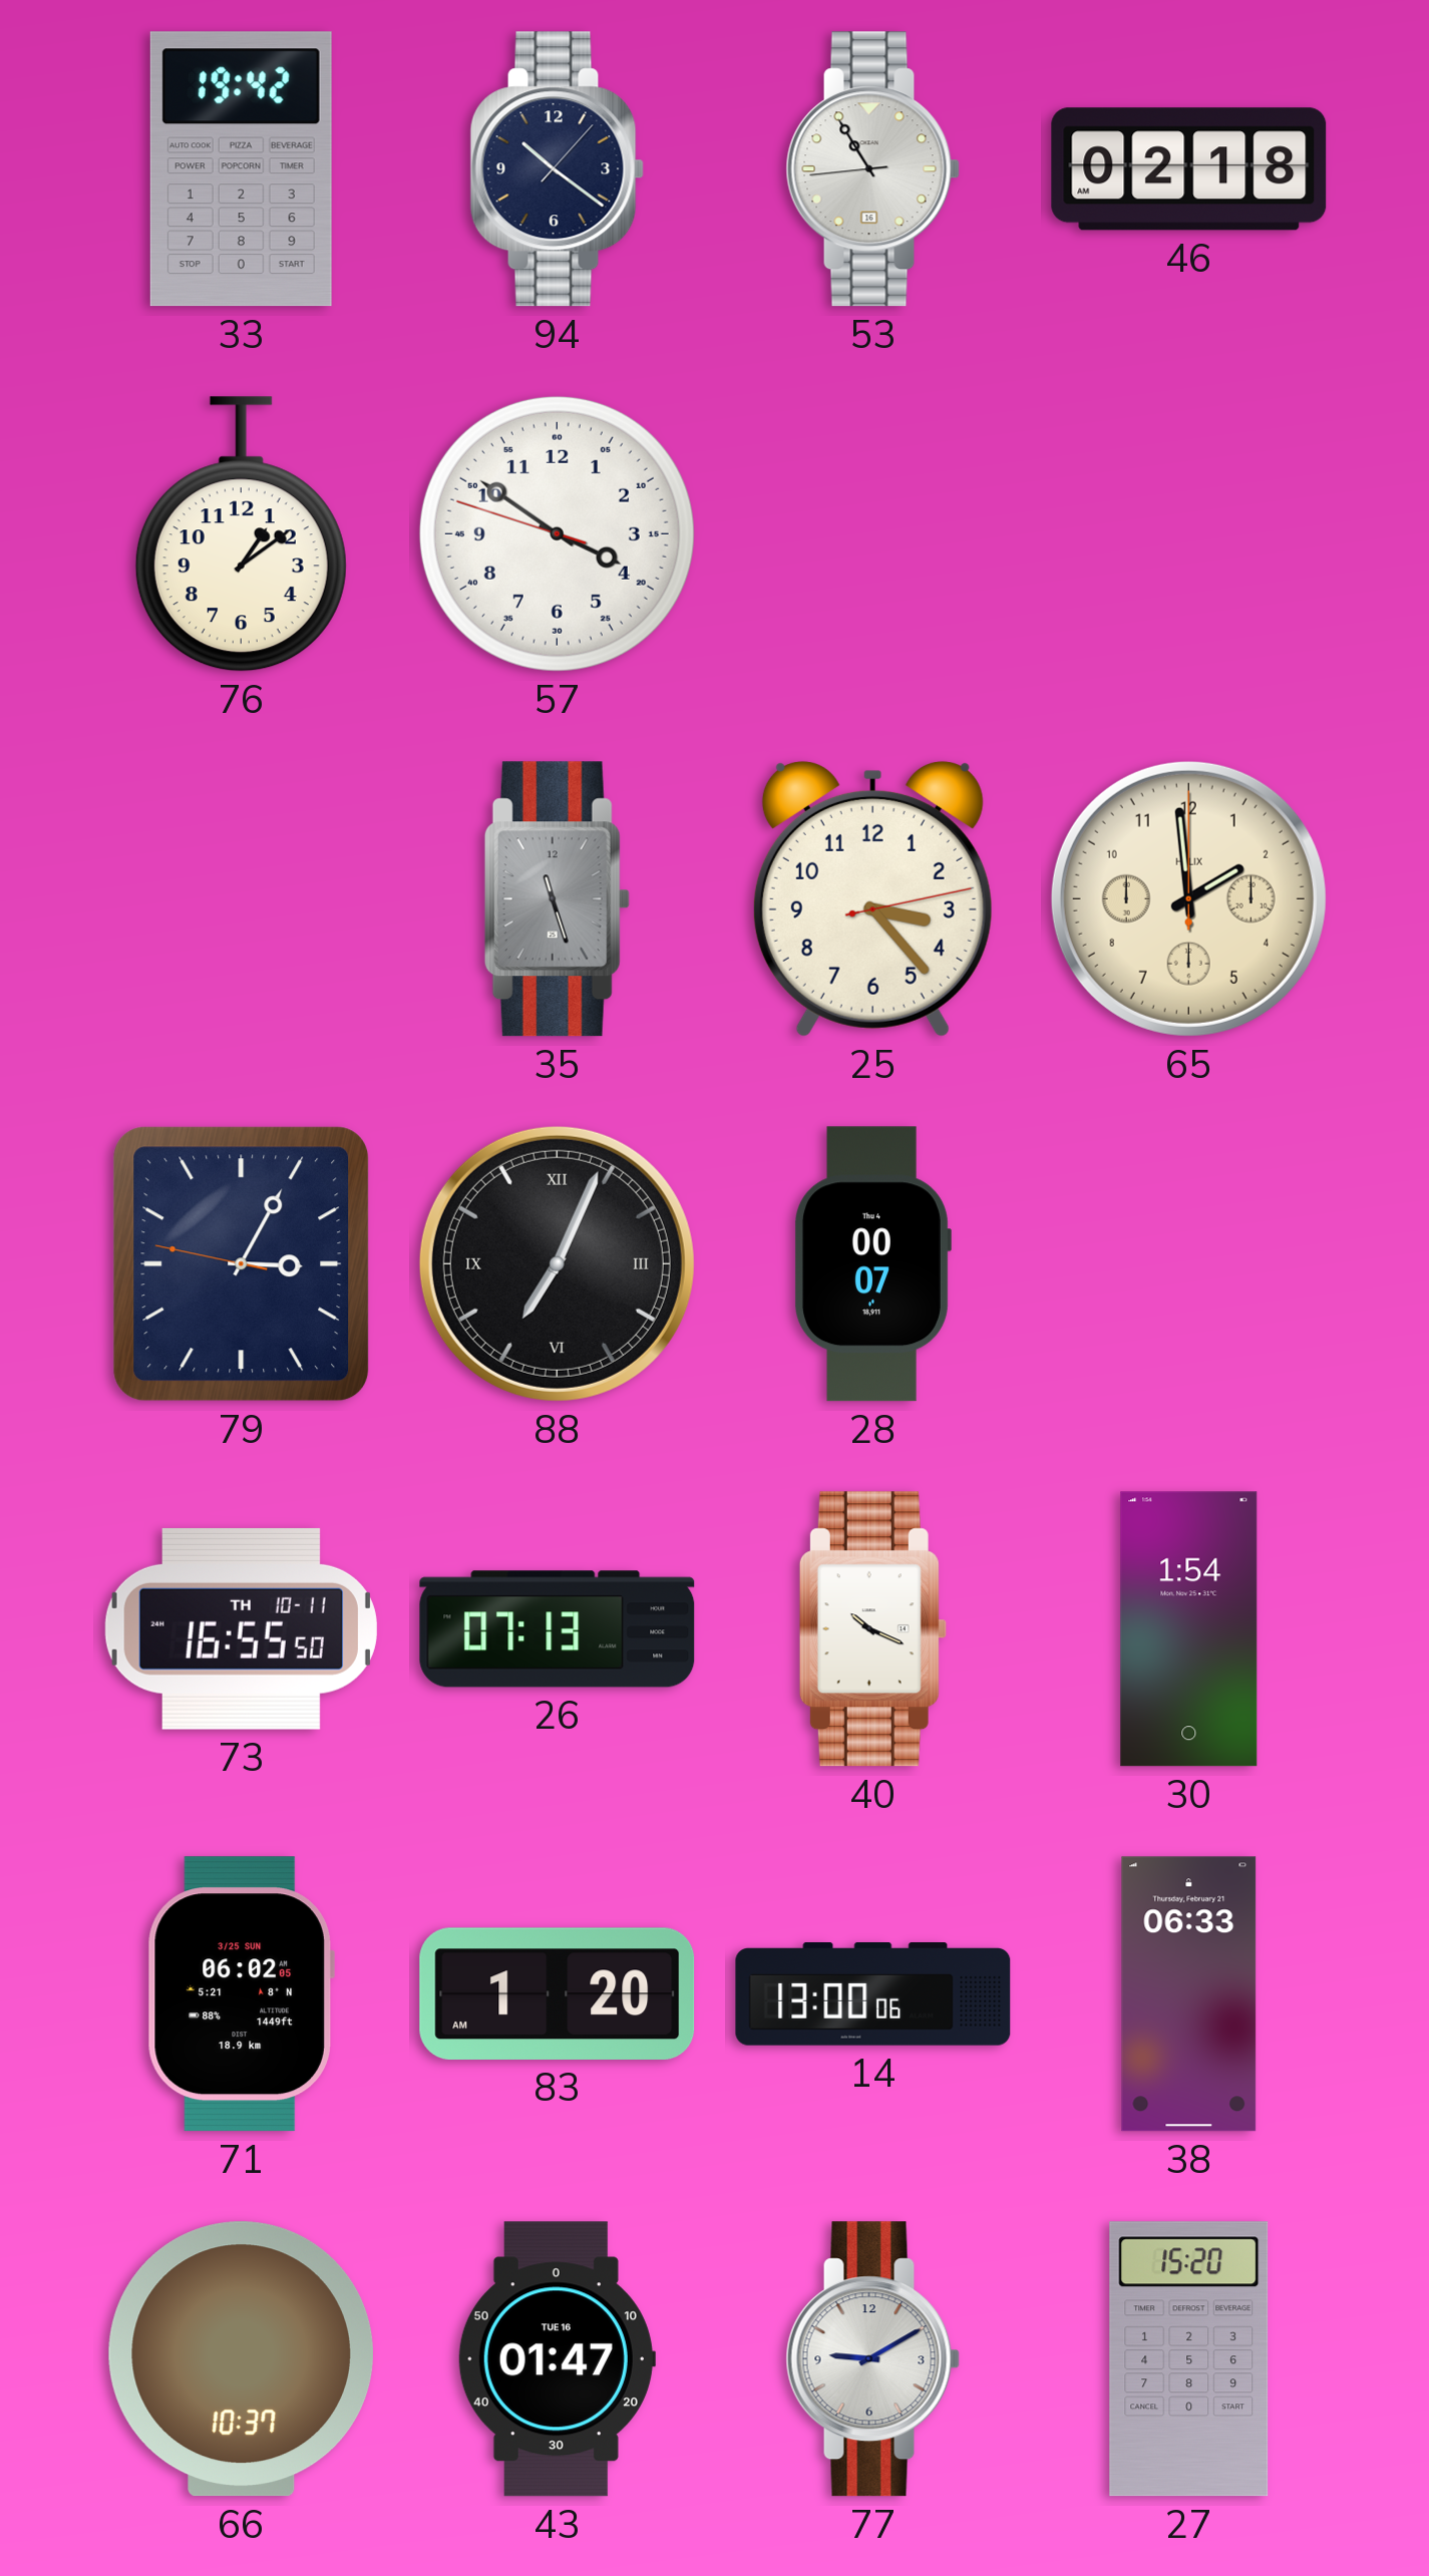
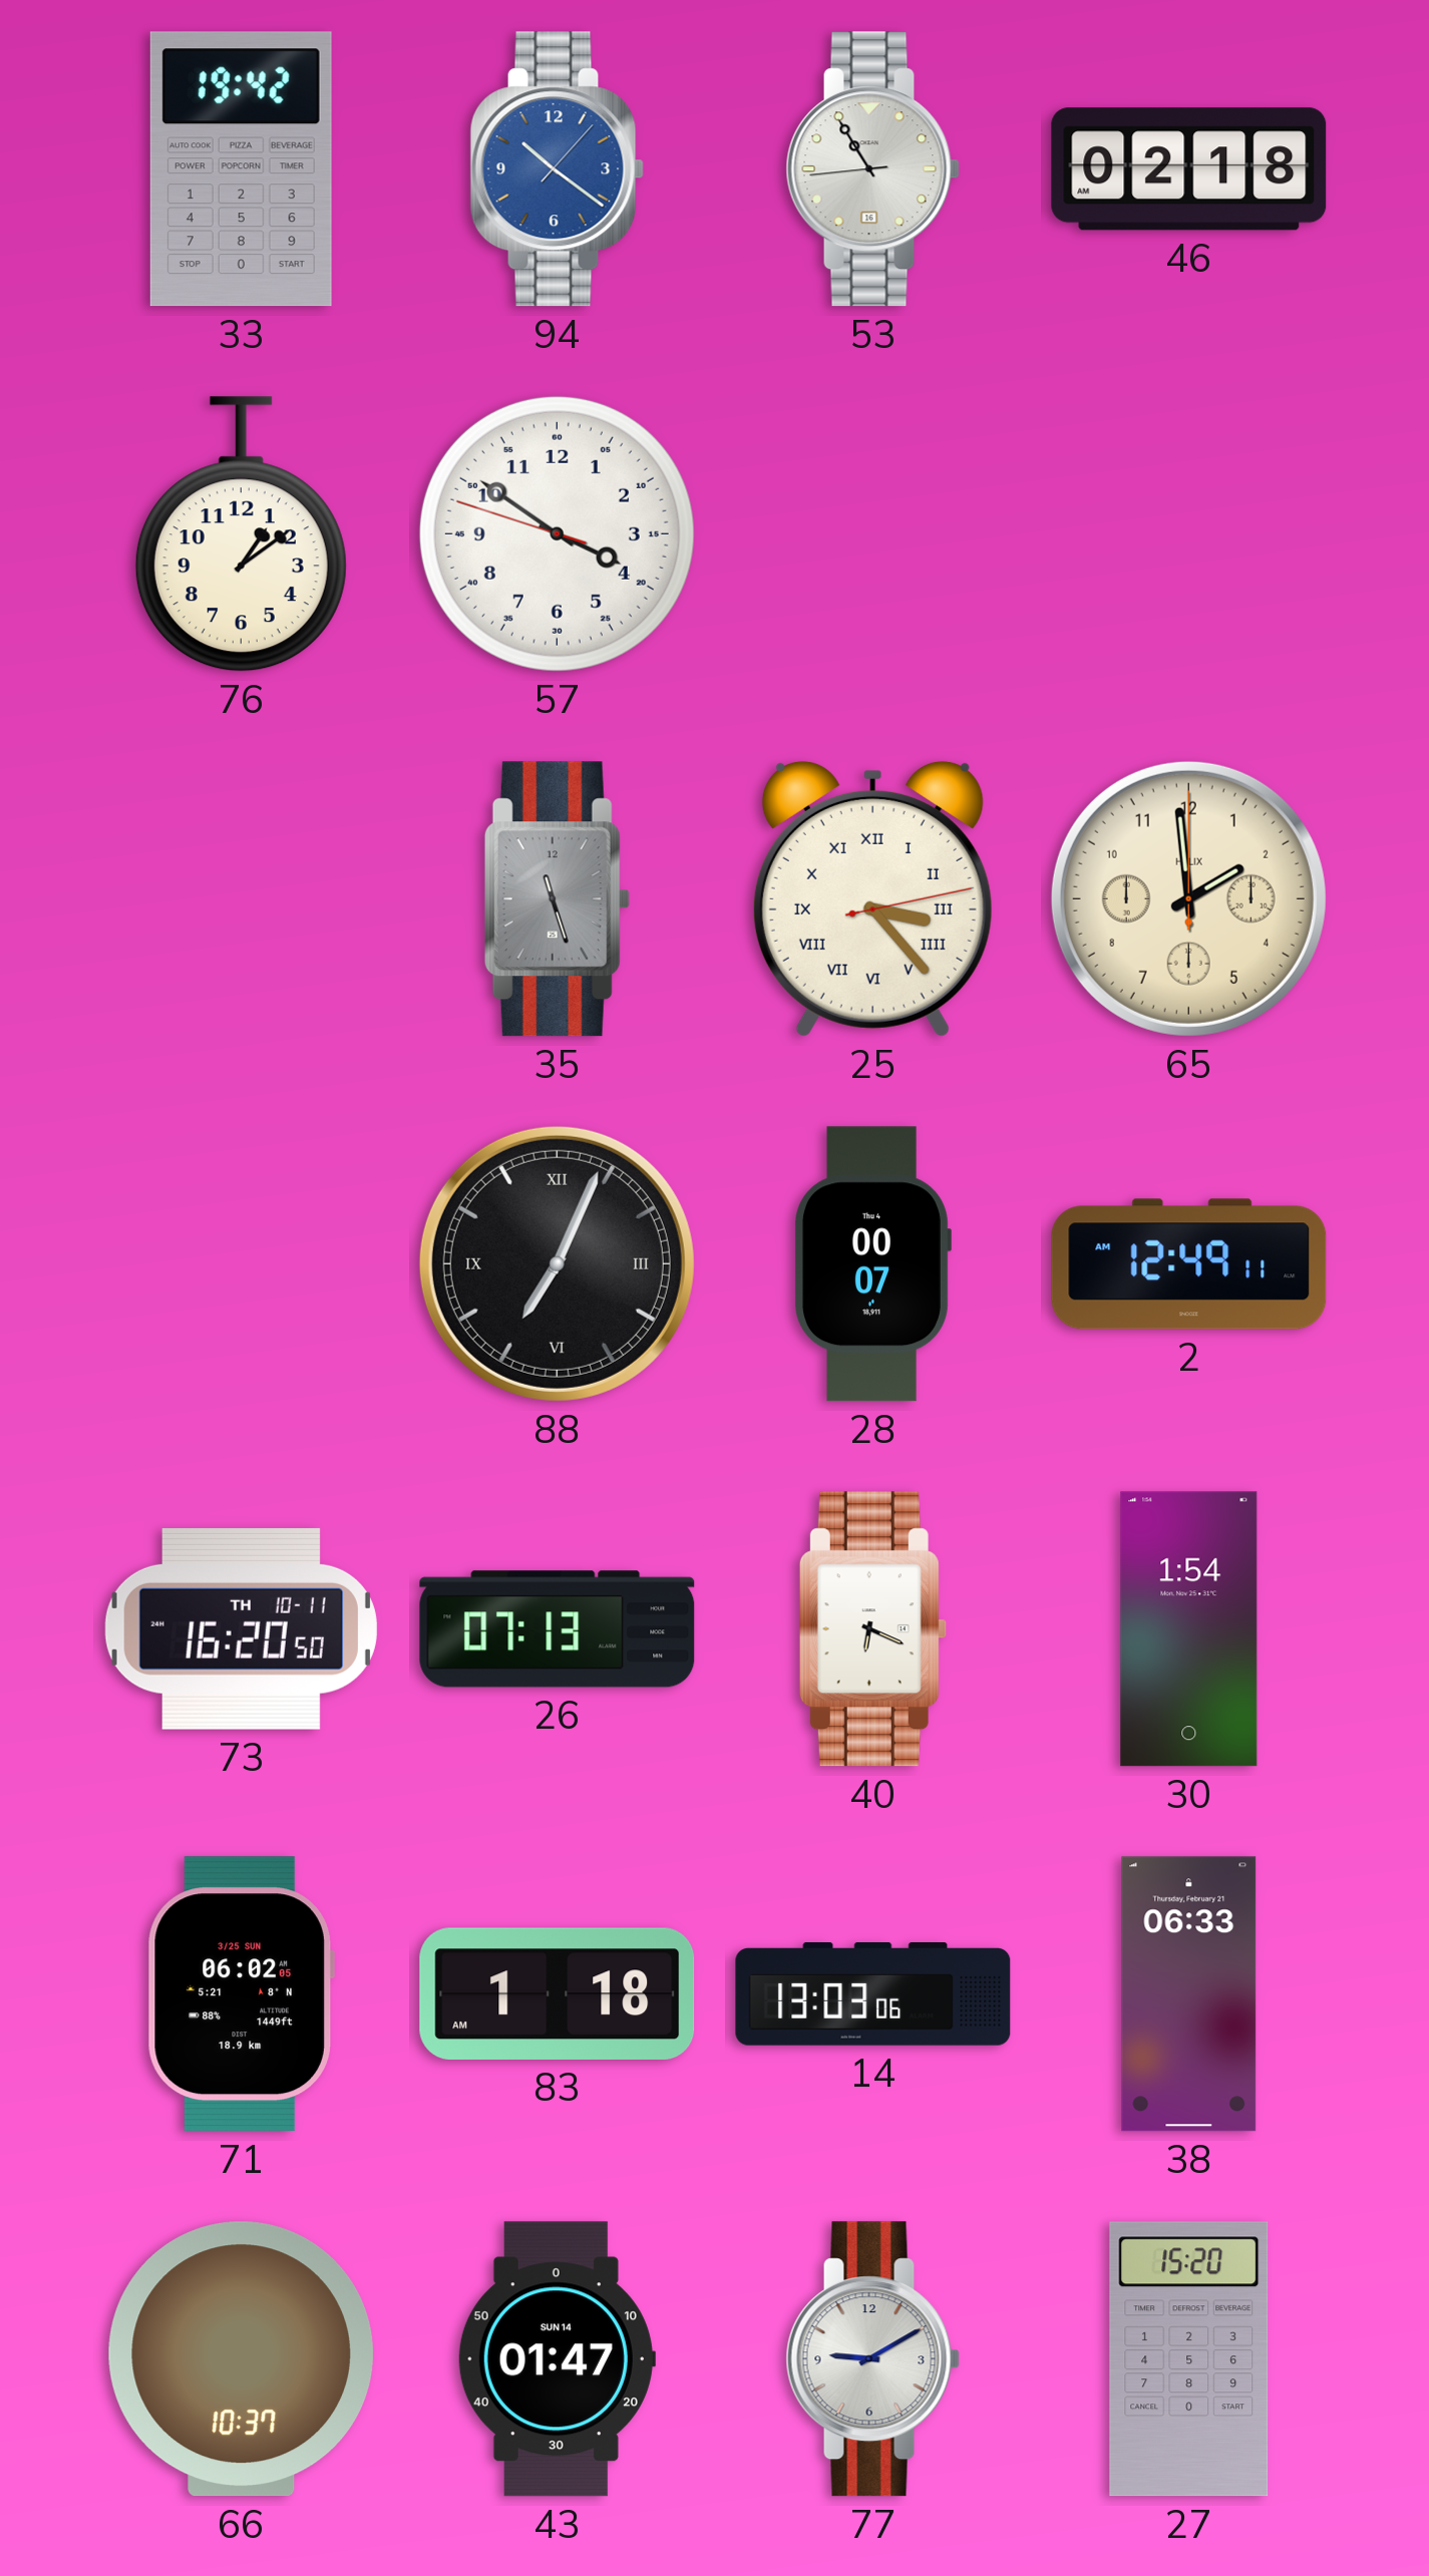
94 dial: navy -> blue (557, 169)
25 numerals: Arabic -> Roman (872, 898)
79: 3:04 -> none (242, 1264)
2: none -> 12:49 (1189, 1264)
73: 16:55 -> 16:20 (241, 1628)
40: 10:19 -> 6:19 (872, 1629)
83: 1:20 -> 1:18 (558, 1993)
14: 13:00 -> 13:03 (873, 1994)
43 date: TUE 16 -> SUN 14 (557, 2359)
